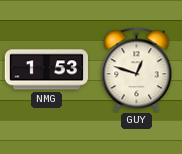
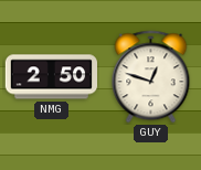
NMG: 1:53 -> 2:50 (52, 77)
